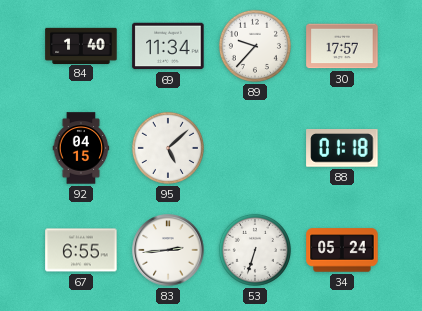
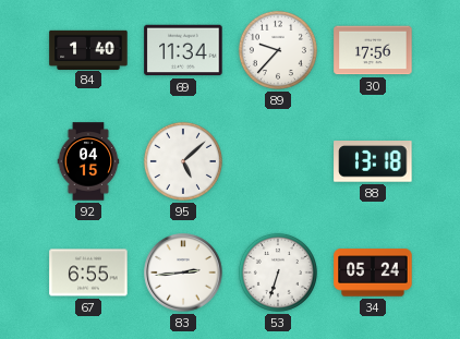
30: 17:57 -> 17:56 (373, 50)
88: 01:18 -> 13:18 (373, 162)
